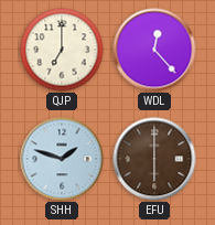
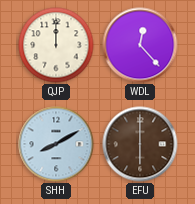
QJP: 7:00 -> 12:00 (56, 45)
SHH: 1:48 -> 8:10 (56, 144)
